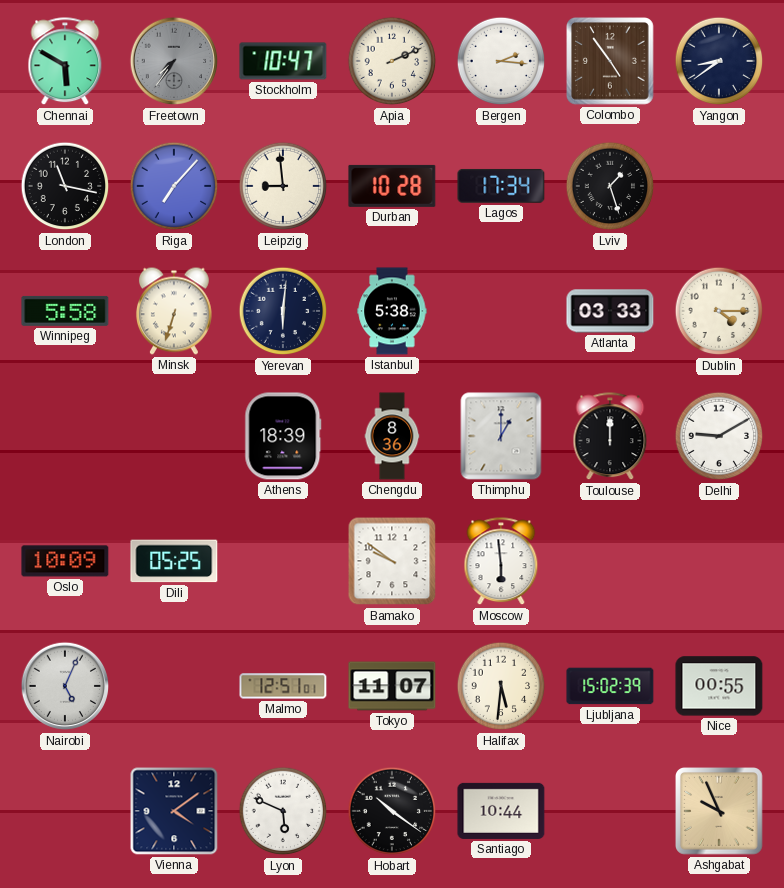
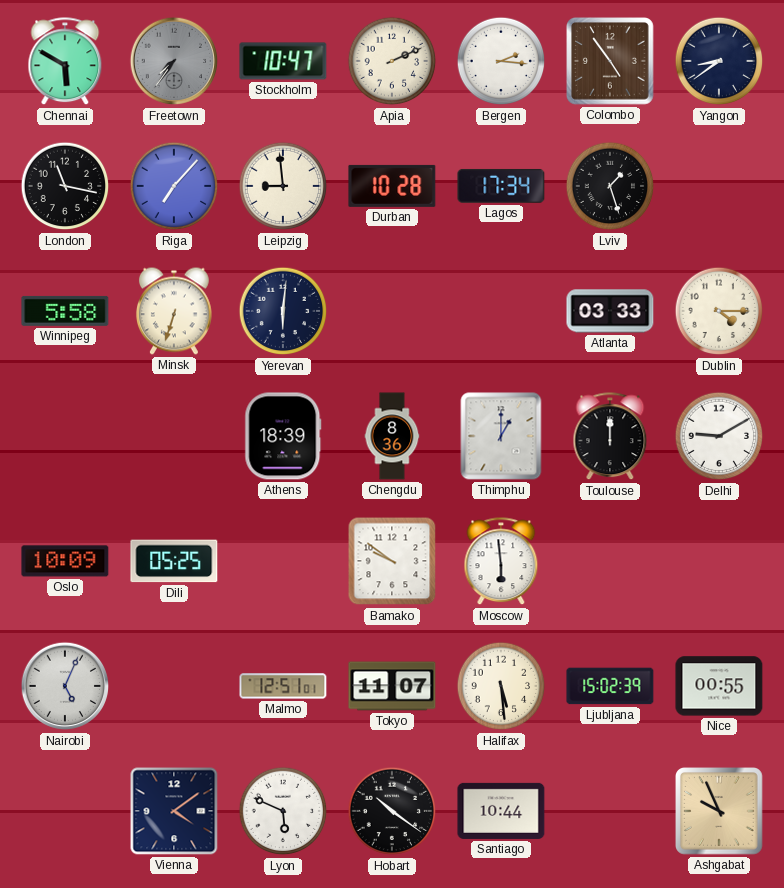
Istanbul: 5:38 -> none (392, 311)
Halifax: 5:31 -> 5:29 (501, 686)
